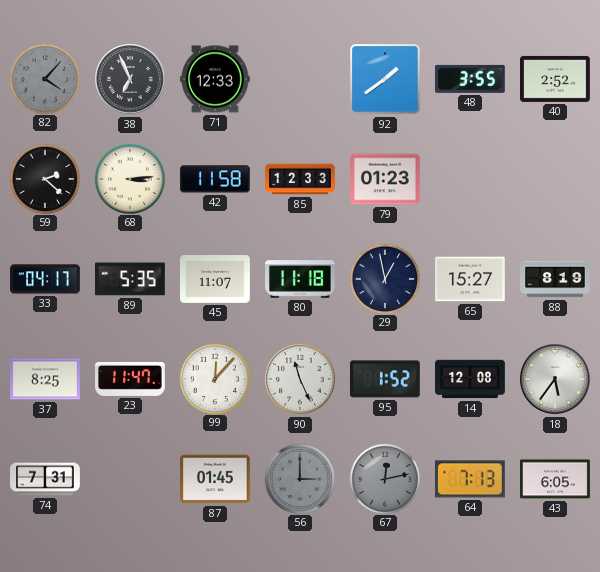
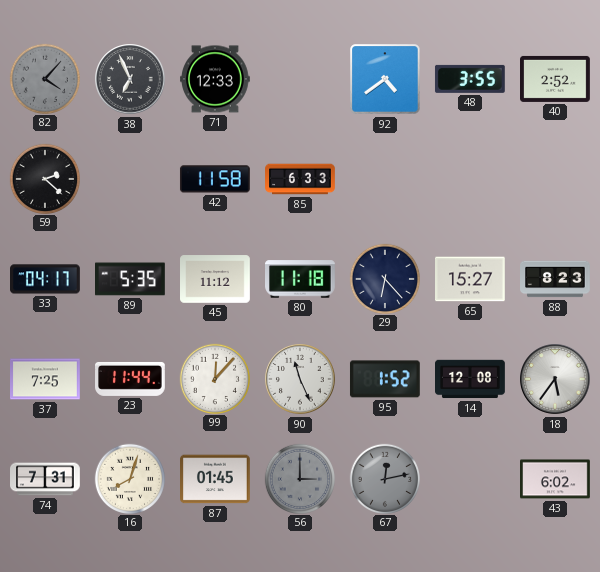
92: 1:39 -> 4:39 (385, 79)
68: 3:14 -> none (129, 178)
85: 12:33 -> 6:33 (300, 179)
79: 01:23 -> none (386, 179)
45: 11:07 -> 11:12 (215, 279)
29: 12:58 -> 6:23 (384, 278)
88: 8:19 -> 8:23 (555, 279)
37: 8:25 -> 7:25 (46, 379)
23: 11:47 -> 11:44 (131, 379)
16: none -> 8:03 (129, 478)
64: 7:13 -> none (470, 479)
43: 6:05 -> 6:02 (556, 479)
